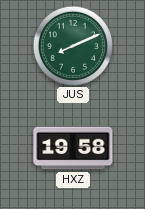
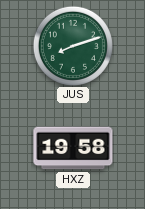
JUS: 8:11 -> 8:12 (73, 46)
